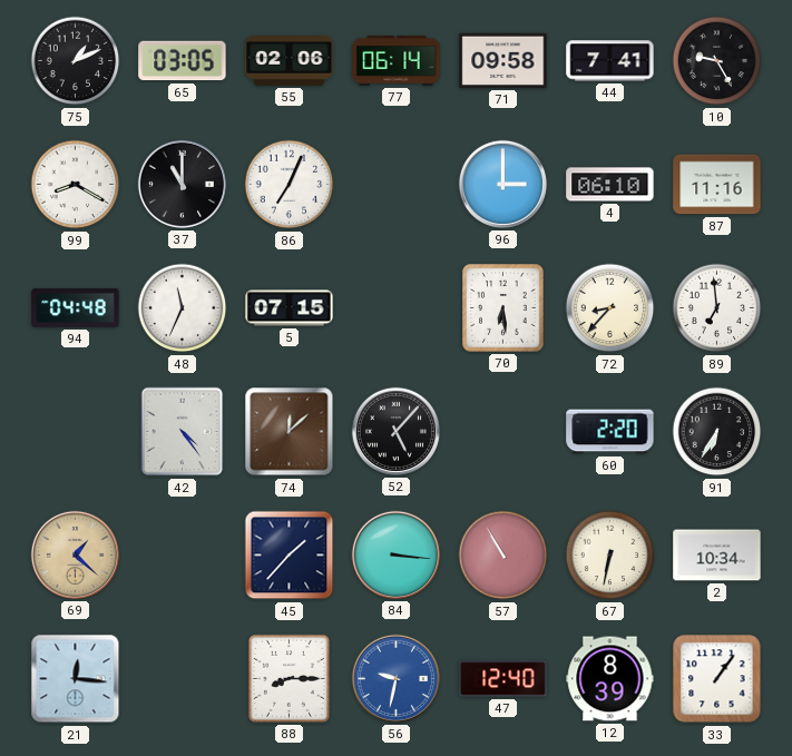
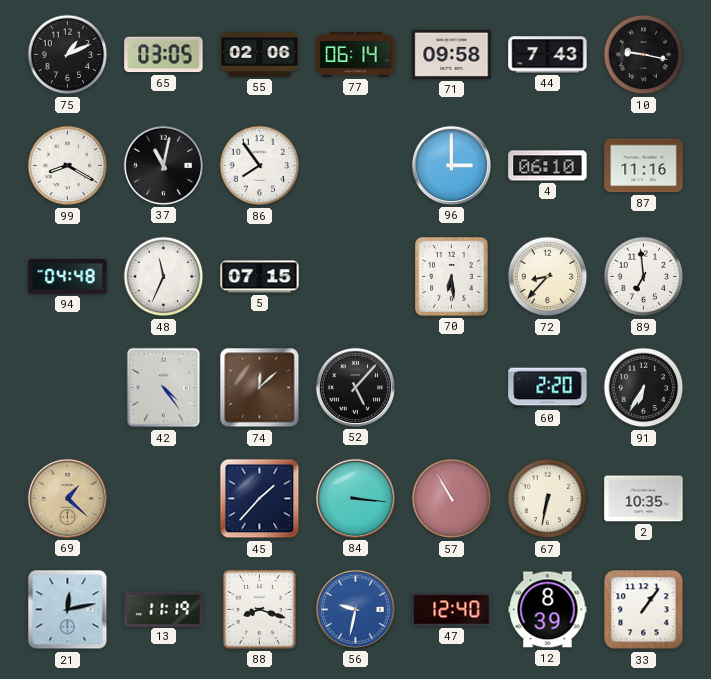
44: 7:41 -> 7:43 (548, 55)
10: 9:25 -> 9:17 (644, 55)
37: 11:00 -> 11:02 (163, 165)
86: 7:04 -> 7:54 (260, 166)
2: 10:34 -> 10:35 (644, 499)
21: 12:16 -> 12:13 (68, 610)
13: none -> 11:19 (164, 609)
88: 8:15 -> 8:18 (259, 609)
